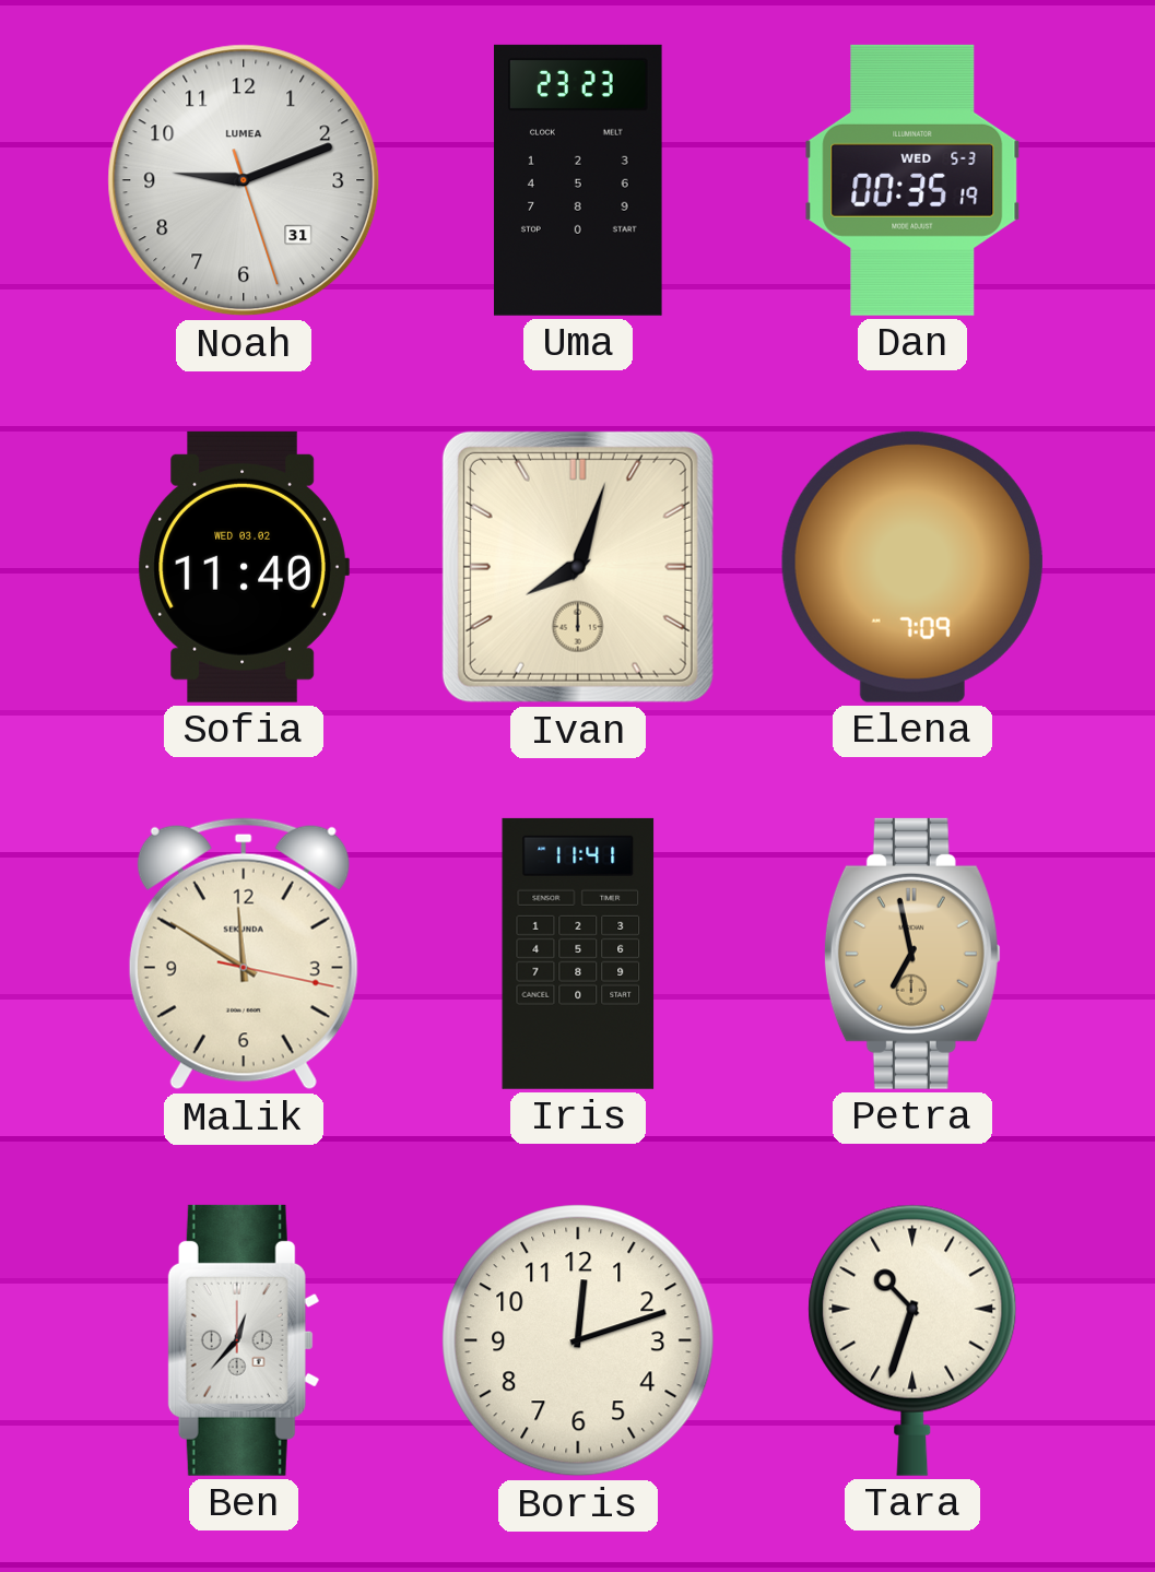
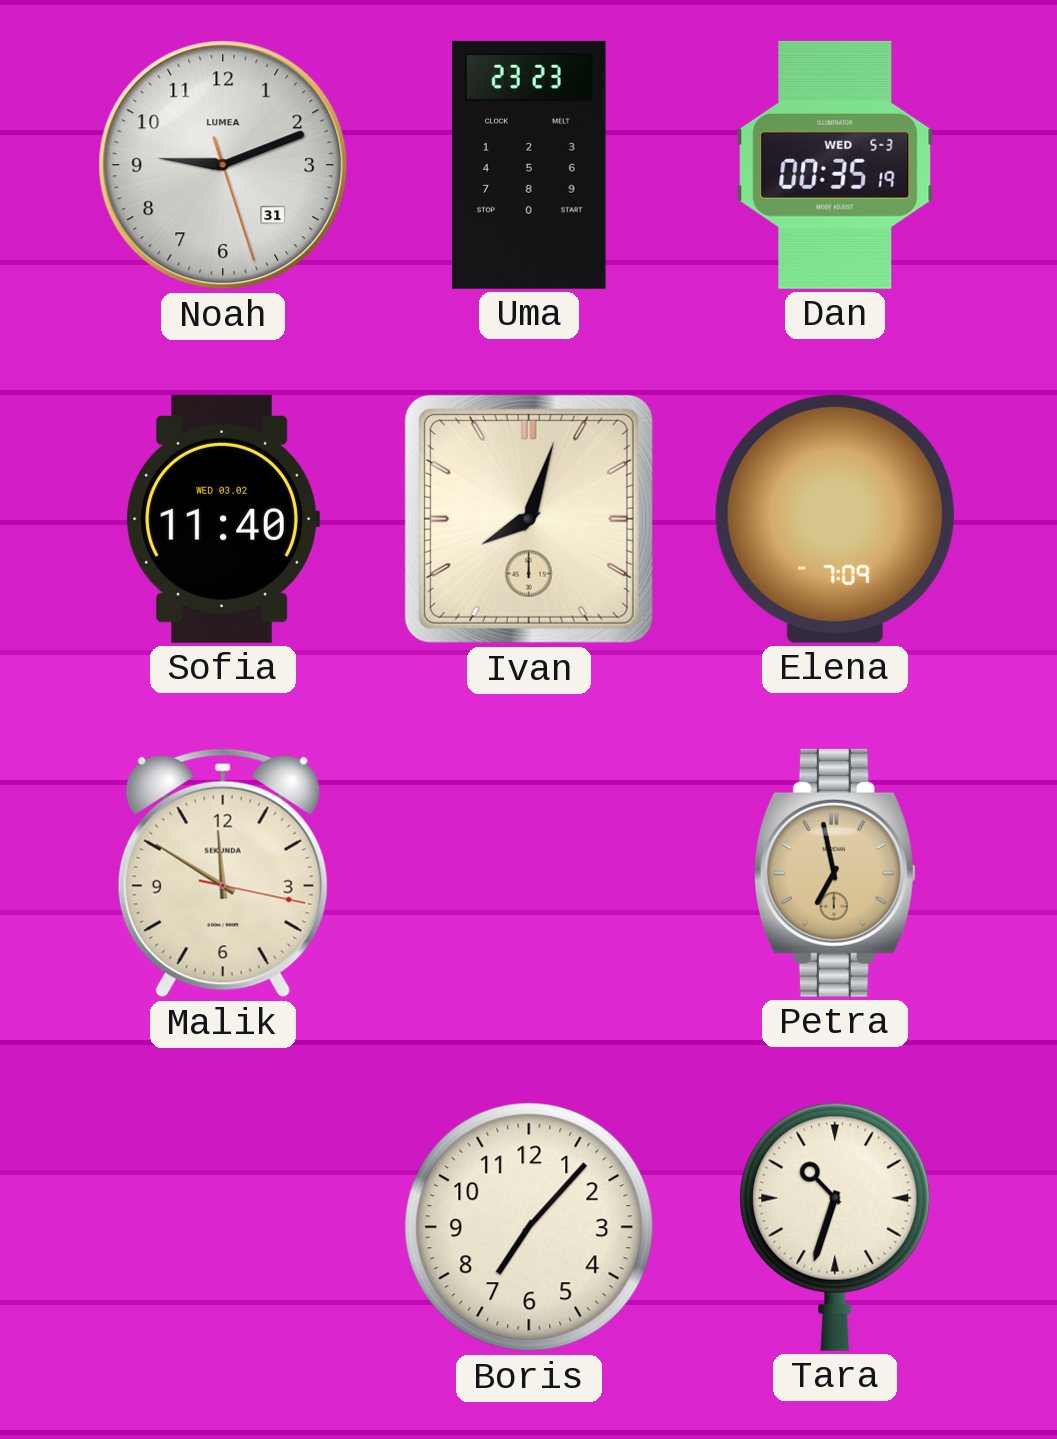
Iris: 11:41 -> none (578, 954)
Ben: 12:37 -> none (244, 1340)
Boris: 12:12 -> 7:07 (529, 1227)
